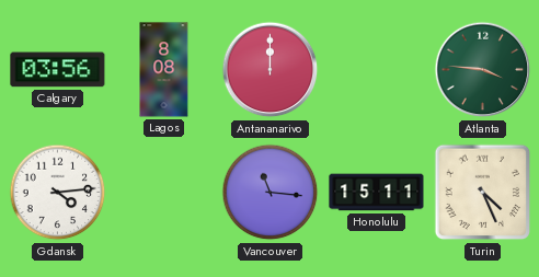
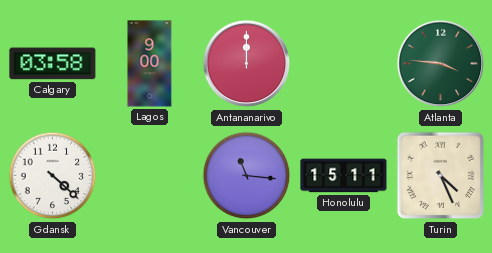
Calgary: 03:56 -> 03:58 (53, 64)
Lagos: 8:08 -> 9:00 (150, 64)
Gdansk: 4:14 -> 4:22 (53, 176)
